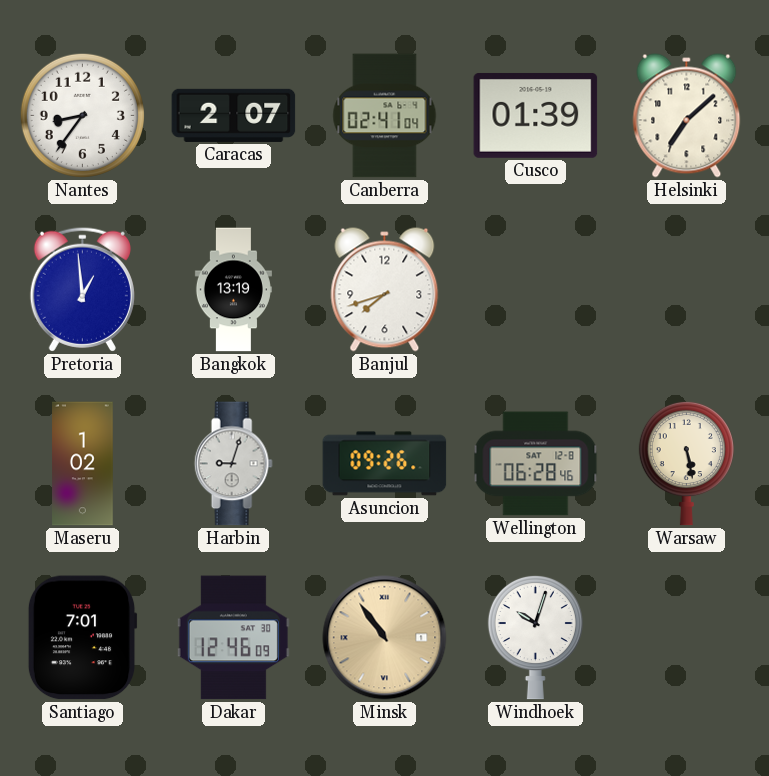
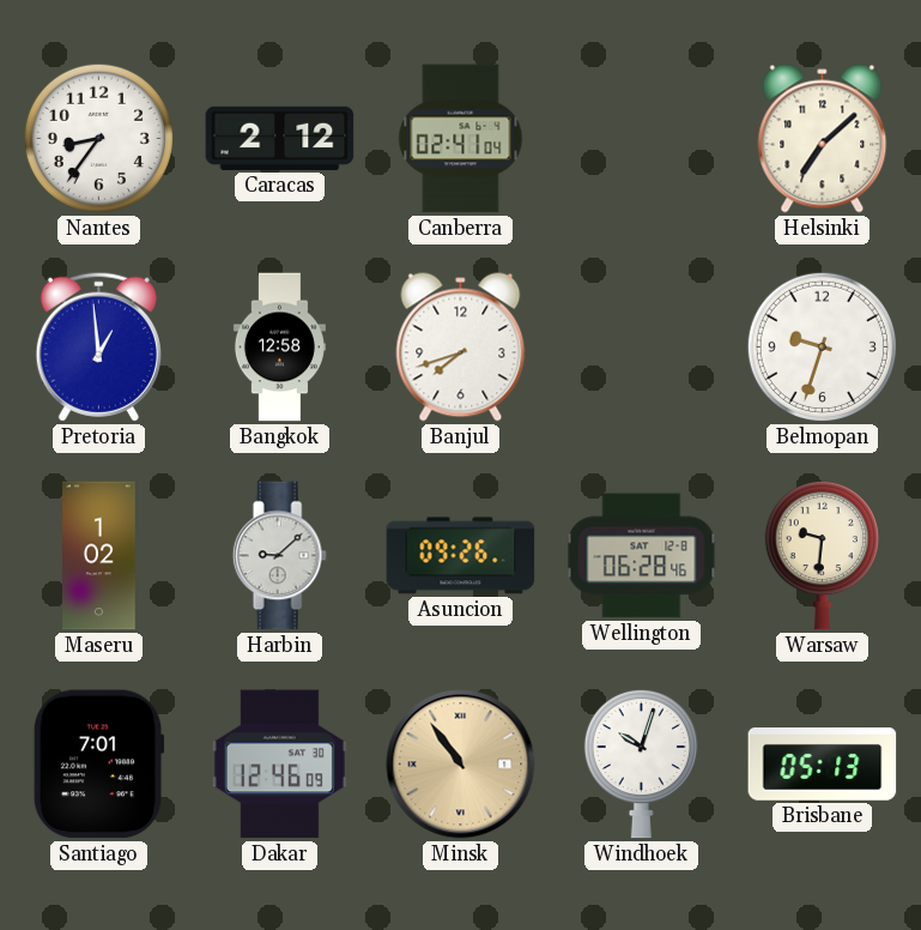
Caracas: 2:07 -> 2:12 (280, 138)
Cusco: 01:39 -> none (536, 115)
Bangkok: 13:19 -> 12:58 (279, 348)
Belmopan: none -> 9:33 (822, 346)
Harbin: 9:03 -> 9:08 (279, 556)
Warsaw: 5:28 -> 9:31 (822, 555)
Brisbane: none -> 05:13 (823, 765)
